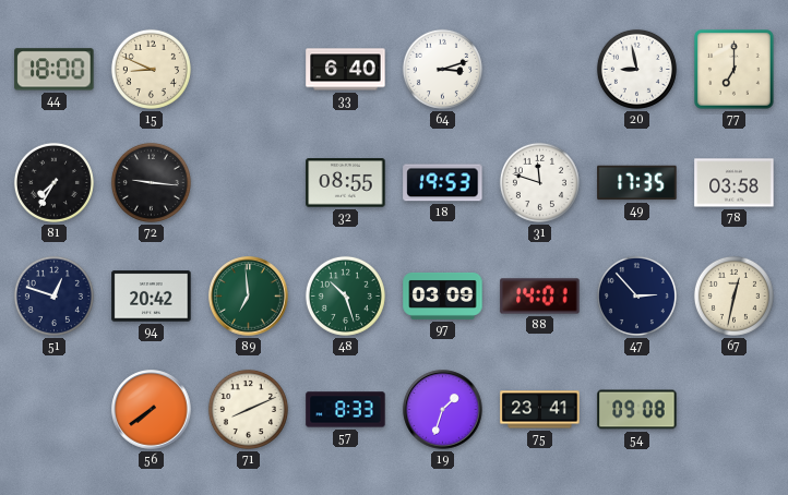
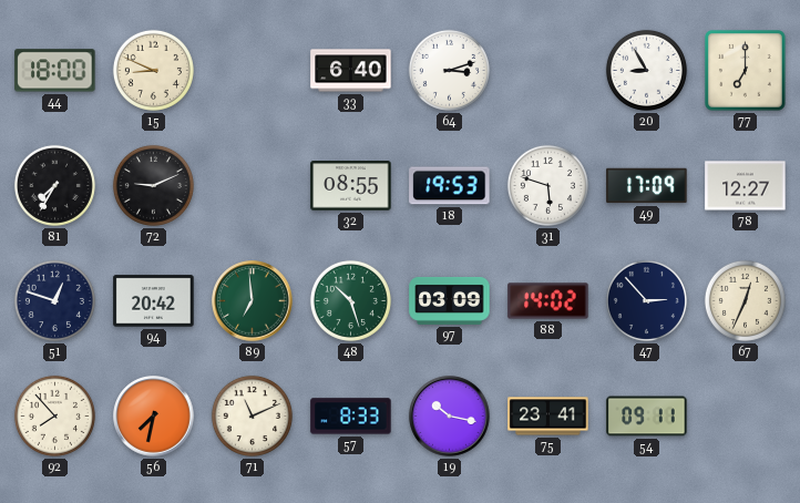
20: 8:58 -> 8:55 (646, 70)
72: 9:16 -> 9:11 (153, 185)
31: 11:48 -> 5:48 (547, 185)
49: 17:35 -> 17:09 (647, 186)
78: 03:58 -> 12:27 (746, 186)
88: 14:01 -> 14:02 (548, 301)
67: 12:32 -> 12:34 (745, 300)
92: none -> 7:53 (54, 415)
56: 7:39 -> 7:32 (154, 417)
71: 8:11 -> 11:11 (252, 415)
19: 1:33 -> 10:17 (450, 417)
54: 09:08 -> 09:11 (647, 417)
